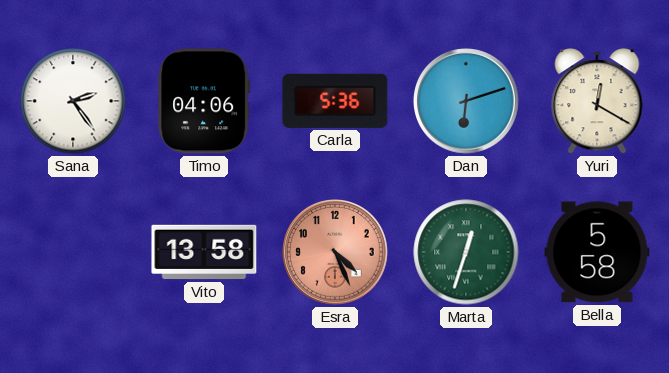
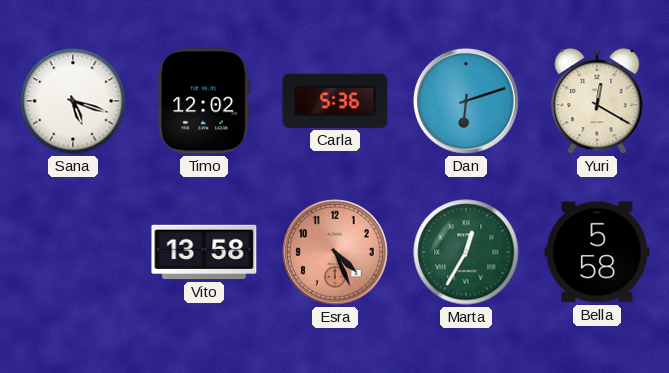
Sana: 2:24 -> 5:18 (73, 101)
Timo: 04:06 -> 12:02 (204, 101)
Marta: 12:33 -> 12:35 (466, 252)
